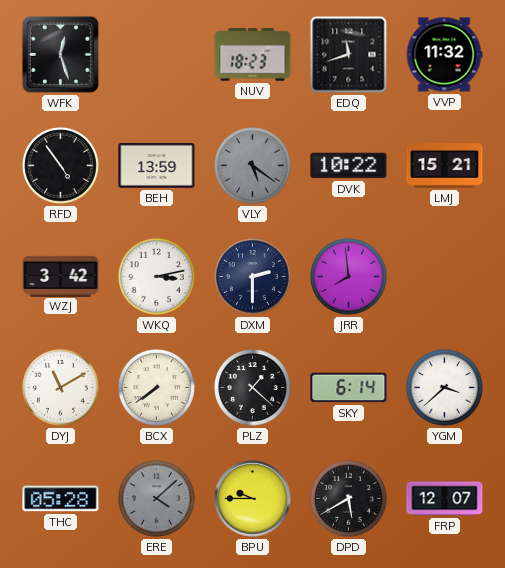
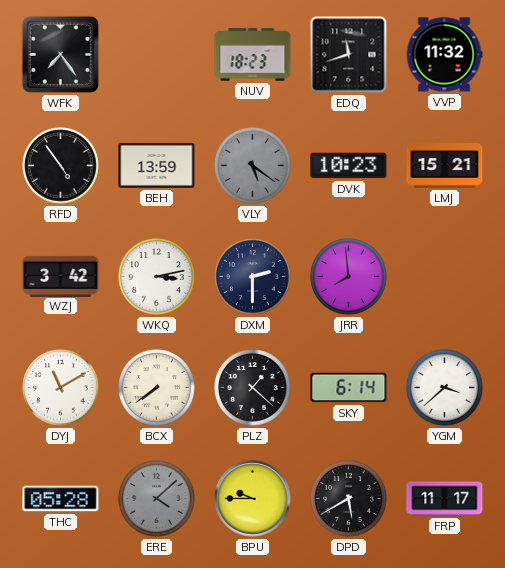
WFK: 12:27 -> 7:24 (60, 54)
DVK: 10:22 -> 10:23 (349, 166)
FRP: 12:07 -> 11:17 (445, 499)
